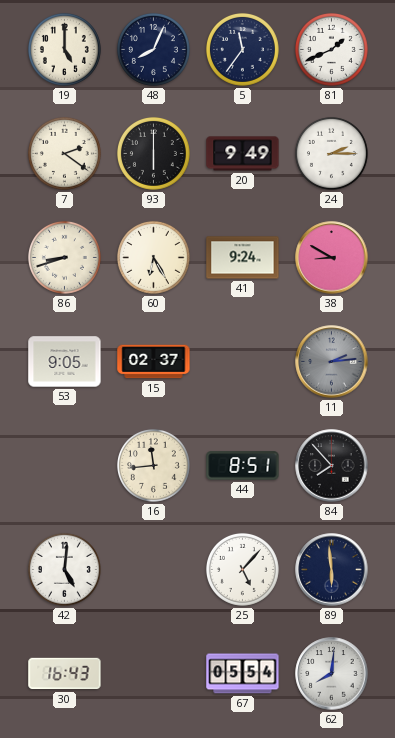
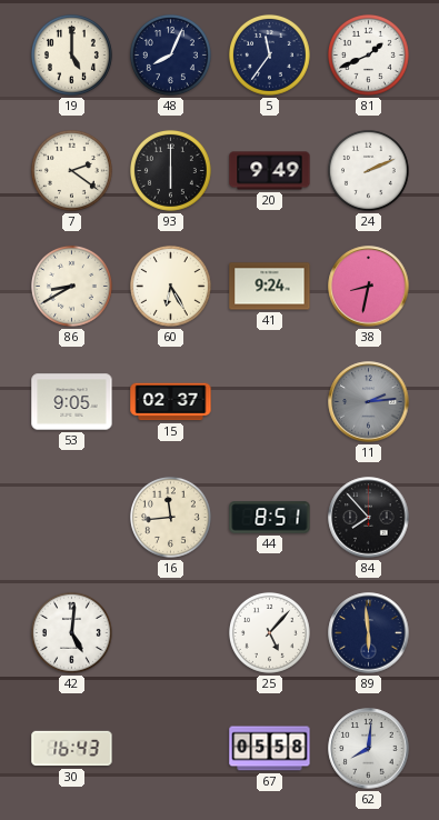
24: 2:15 -> 2:11 (368, 170)
86: 8:42 -> 8:40 (71, 286)
38: 8:50 -> 8:32 (369, 287)
67: 05:54 -> 05:58 (270, 749)
